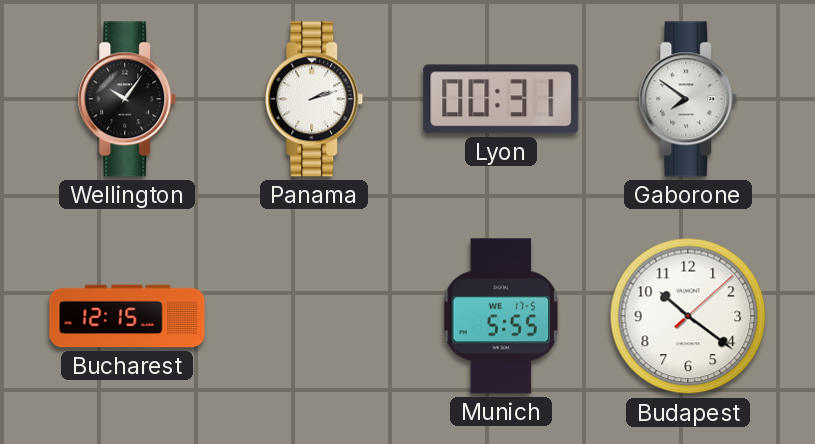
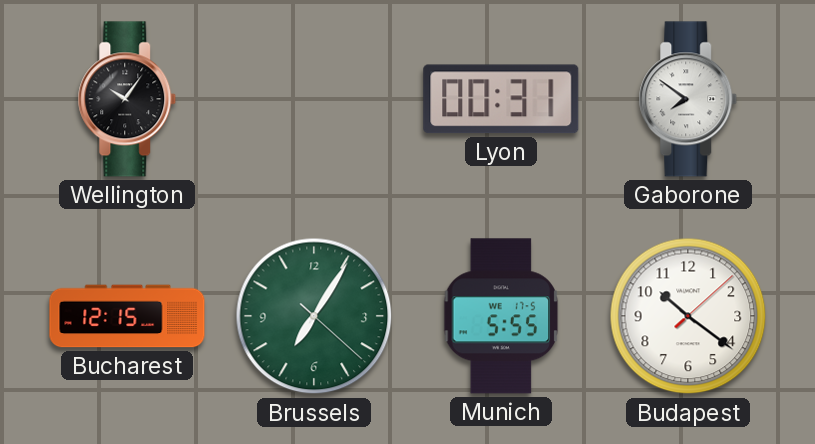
Panama: 2:12 -> none (314, 99)
Brussels: none -> 7:05 (314, 316)
